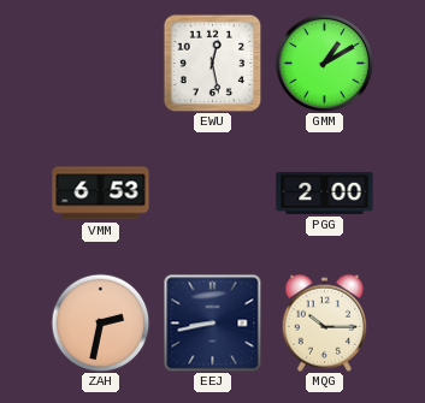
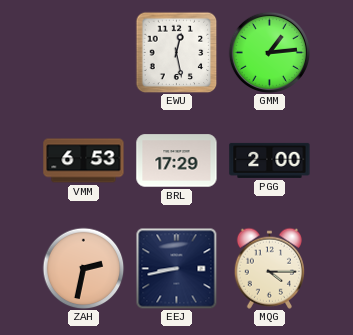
GMM: 1:10 -> 1:14 (269, 52)
BRL: none -> 17:29 (177, 161)
MQG: 10:15 -> 4:15 (269, 268)
